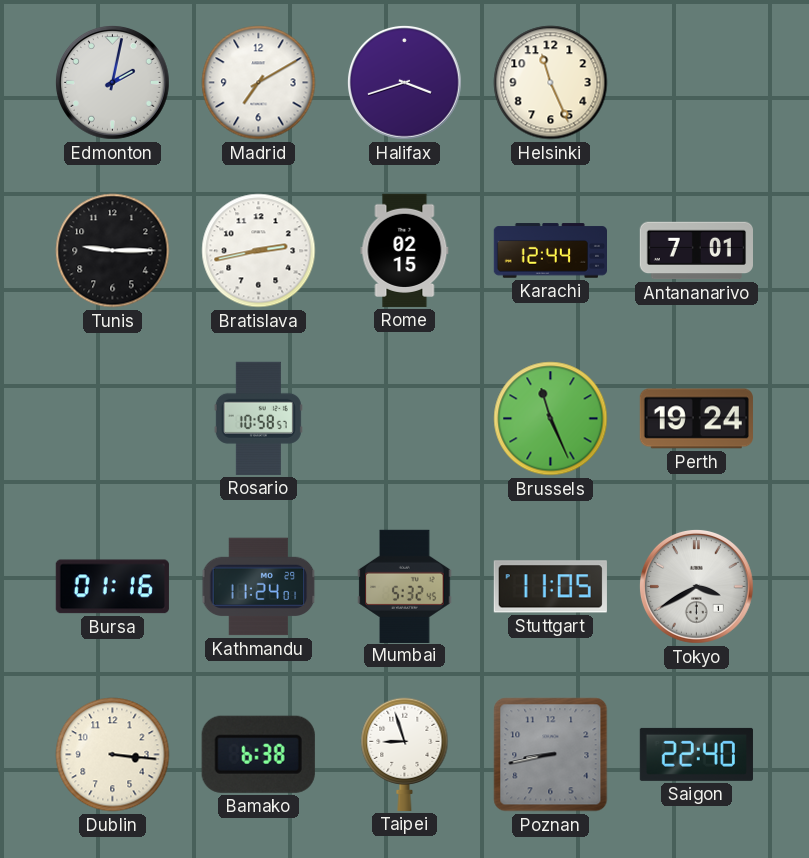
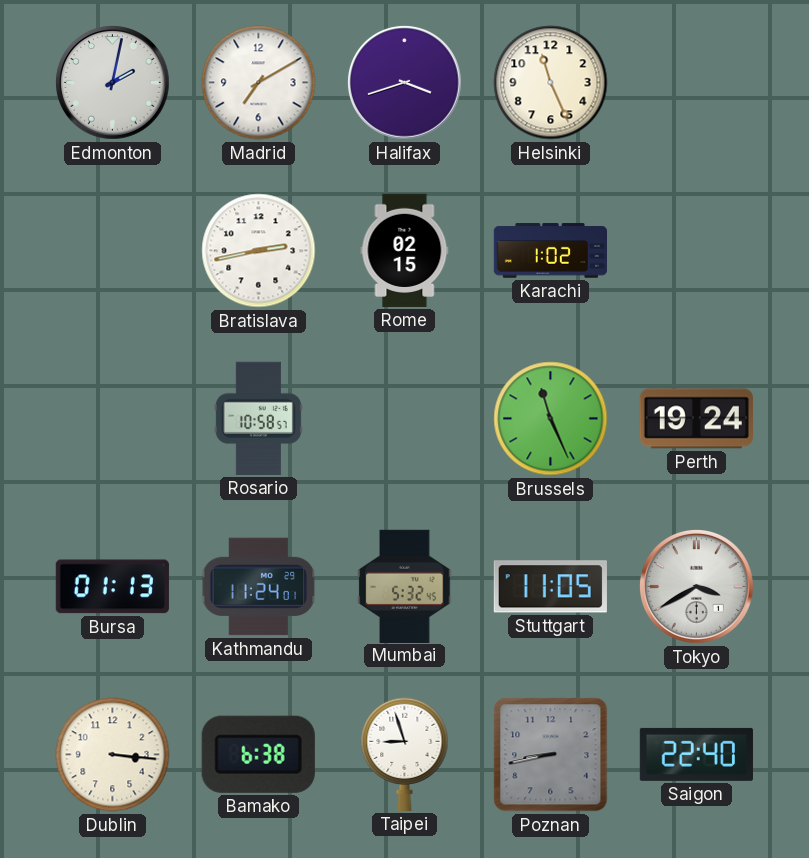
Tunis: 9:15 -> none (113, 251)
Karachi: 12:44 -> 1:02 (550, 251)
Antananarivo: 7:01 -> none (696, 251)
Bursa: 01:16 -> 01:13 (112, 587)
